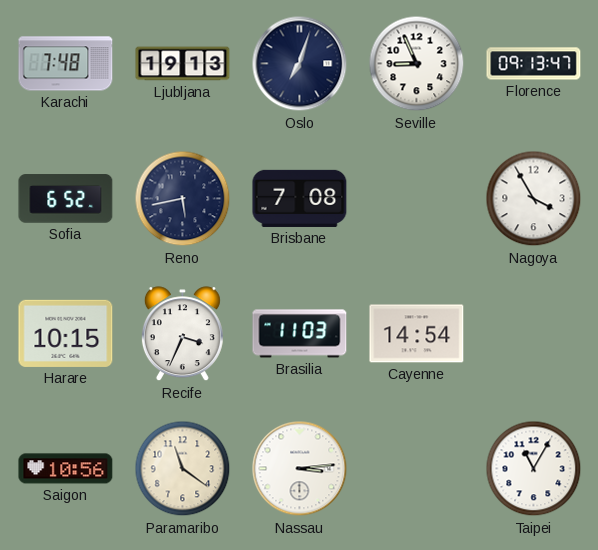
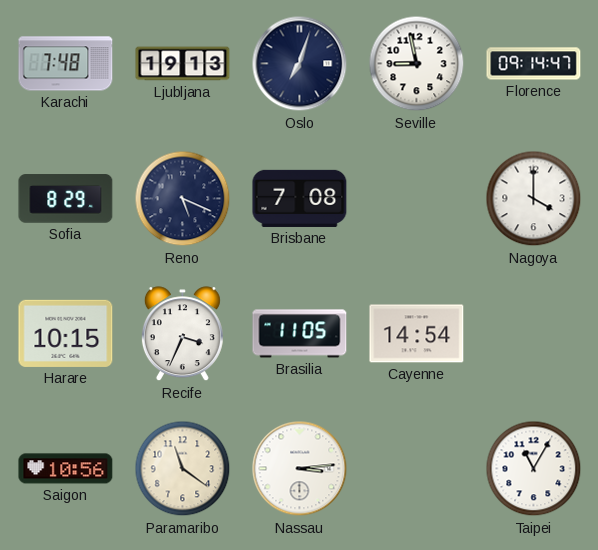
Seville: 8:56 -> 8:58 (417, 64)
Florence: 09:13 -> 09:14 (534, 64)
Sofia: 6:52 -> 8:29 (66, 199)
Reno: 5:43 -> 5:19 (183, 199)
Nagoya: 3:55 -> 4:00 (534, 199)
Brasilia: 11:03 -> 11:05 (300, 334)
